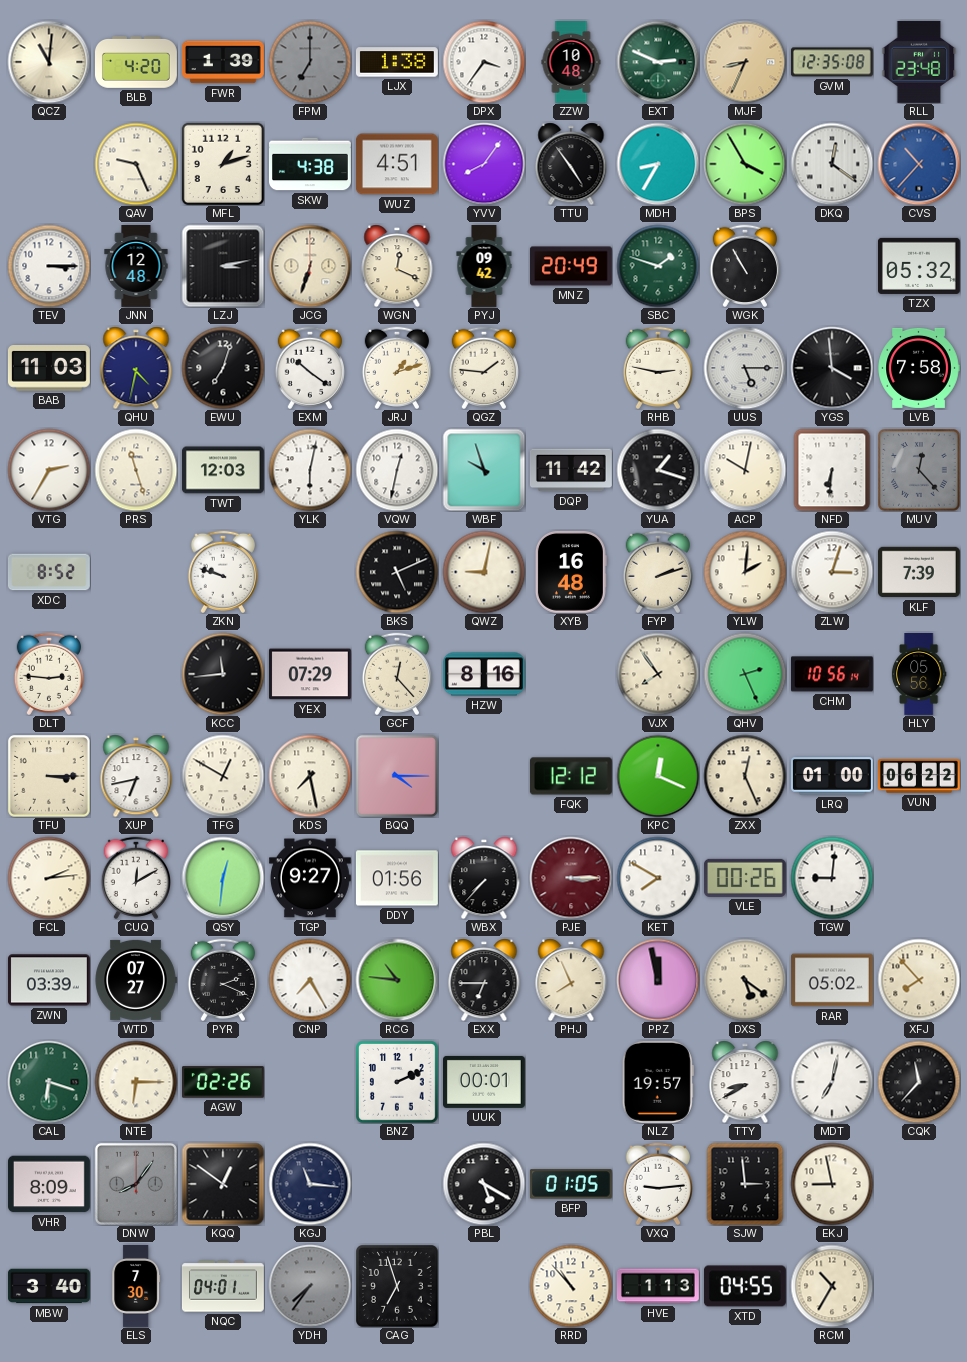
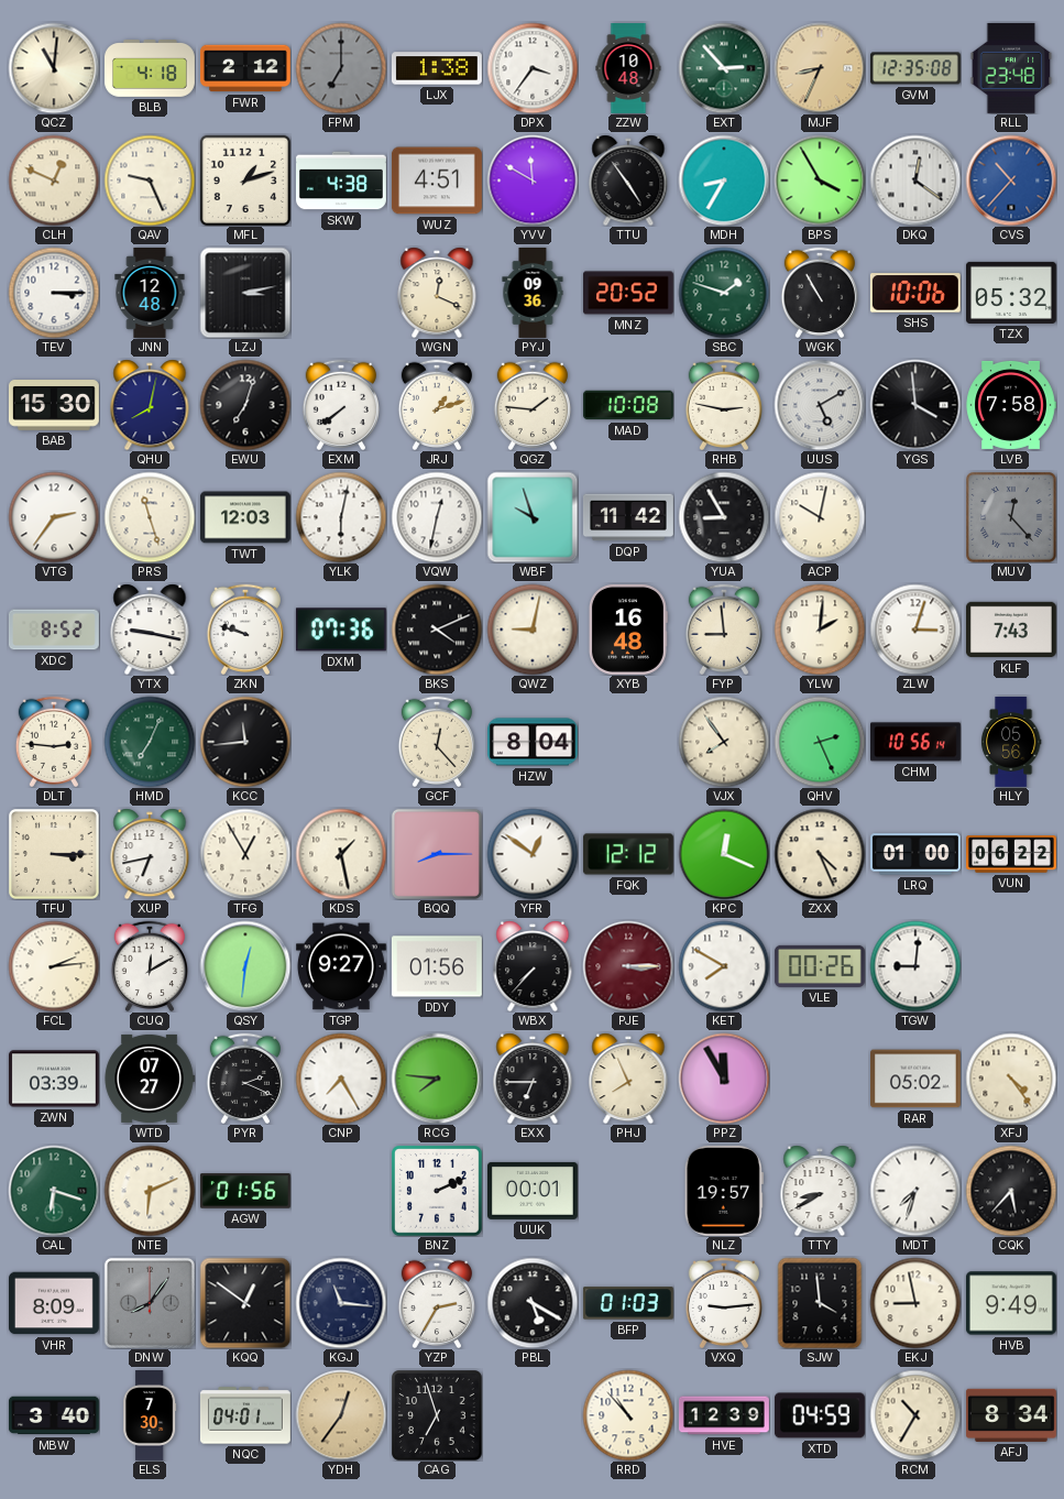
BLB: 4:20 -> 4:18 (151, 69)
FWR: 1:39 -> 2:12 (245, 68)
EXT: 2:49 -> 2:53 (724, 68)
CLH: none -> 12:49 (54, 180)
YVV: 8:06 -> 11:50 (533, 180)
JCG: 6:33 -> none (310, 266)
PYJ: 09:42 -> 09:36 (533, 294)
MNZ: 20:49 -> 20:52 (628, 293)
SHS: none -> 10:06 (915, 293)
BAB: 11:03 -> 15:30 (54, 406)
QHU: 4:32 -> 8:02 (150, 405)
EXM: 10:21 -> 7:39 (340, 405)
MAD: none -> 10:08 (628, 405)
UUS: 5:15 -> 5:10 (820, 405)
VTG: 2:35 -> 2:36 (54, 517)
YUA: 1:18 -> 8:55 (724, 517)
NFD: 6:31 -> none (832, 470)
YTX: none -> 9:17 (150, 630)
DXM: none -> 07:36 (341, 630)
BKS: 5:11 -> 4:11 (437, 630)
FYP: 2:12 -> 8:59 (723, 630)
KLF: 7:39 -> 7:43 (1011, 630)
HMD: none -> 7:04 (150, 742)
YEX: 07:29 -> none (310, 674)
HZW: 8:16 -> 8:04 (533, 742)
TFG: 12:50 -> 12:55 (245, 854)
KDS: 7:28 -> 1:28 (341, 854)
BQQ: 4:15 -> 8:15 (437, 854)
YFR: none -> 12:51 (533, 854)
ZXX: 12:26 -> 4:26 (820, 854)
RCG: 10:46 -> 7:46 (437, 1079)
PPZ: 11:58 -> 11:55 (724, 1079)
DXS: 5:21 -> none (745, 980)
XFJ: 7:53 -> 4:24 (1011, 1079)
NTE: 6:15 -> 6:11 (150, 1191)
AGW: 02:26 -> 01:56 (245, 1191)
MDT: 7:02 -> 7:33 (915, 1191)
CQK: 11:37 -> 5:37 (1011, 1191)
YZP: none -> 2:35 (436, 1303)
BFP: 01:05 -> 01:03 (628, 1303)
SJW: 2:59 -> 3:59 (820, 1303)
HVB: none -> 9:49 (1011, 1303)
YDH: 7:36 -> 12:36 (341, 1415)
YDH dial: grey -> champagne (341, 1415)
HVE: 1:13 -> 12:39 (724, 1415)
XTD: 04:55 -> 04:59 (820, 1415)
AFJ: none -> 8:34 (1011, 1415)
